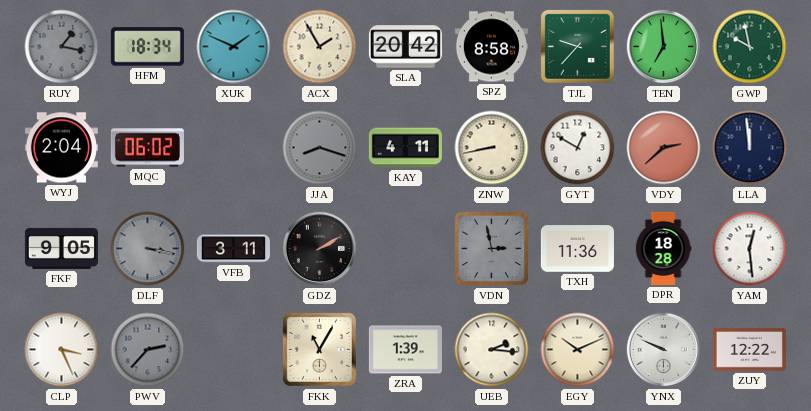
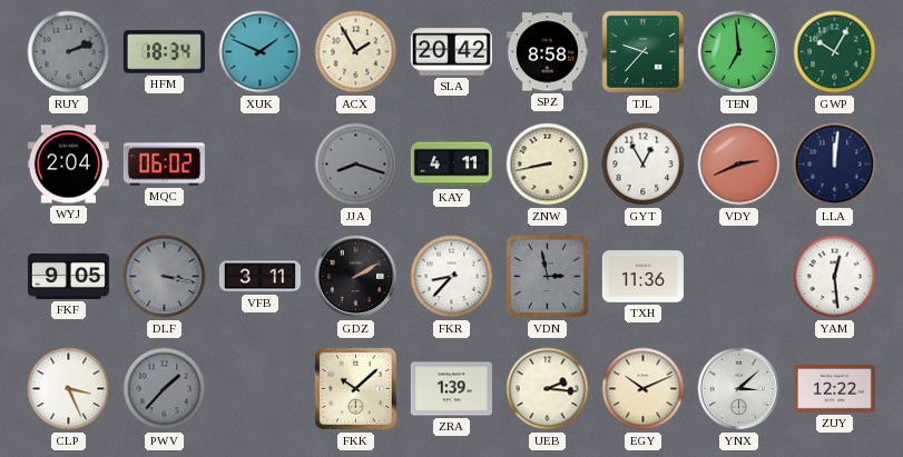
RUY: 1:17 -> 2:12 (69, 52)
GWP: 9:58 -> 10:05 (835, 52)
GYT: 12:50 -> 12:55 (644, 165)
VDY: 2:38 -> 2:41 (739, 165)
LLA: 11:59 -> 12:01 (835, 165)
FKR: none -> 8:37 (452, 277)
DPR: 18:28 -> none (663, 248)
PWV: 2:37 -> 1:37 (165, 389)
FKK: 11:05 -> 10:08 (355, 388)
YNX: 9:49 -> 3:08 (739, 389)
